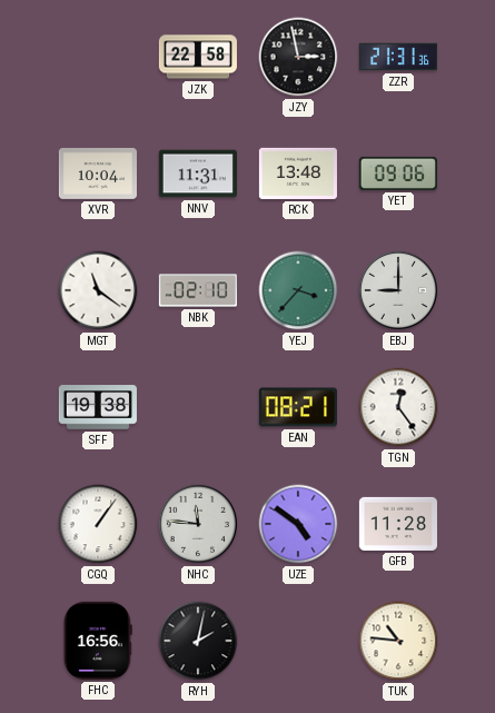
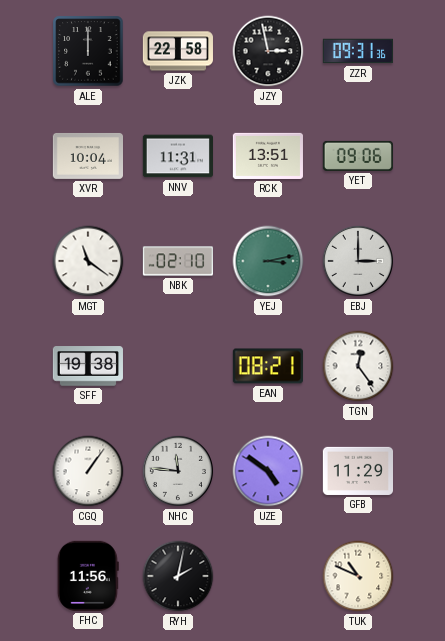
ALE: none -> 12:00 (88, 51)
ZZR: 21:31 -> 09:31 (358, 51)
RCK: 13:48 -> 13:51 (267, 156)
YEJ: 3:37 -> 3:13 (268, 261)
EBJ: 9:00 -> 3:00 (358, 261)
GFB: 11:28 -> 11:29 (357, 471)
FHC: 16:56 -> 11:56 (88, 576)
TUK: 10:46 -> 10:49 (358, 576)
